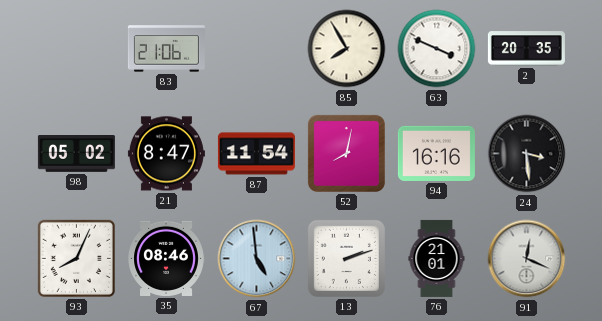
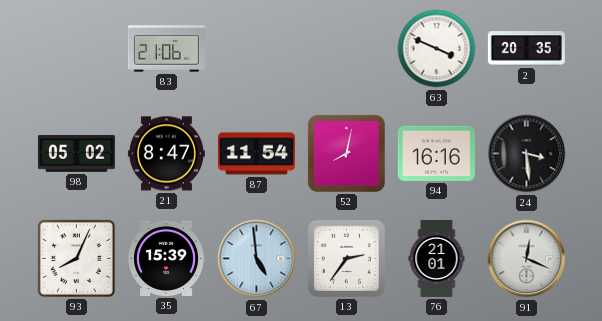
85: 7:55 -> none (347, 49)
35: 08:46 -> 15:39 (166, 258)
13: 2:12 -> 2:36 (346, 258)
